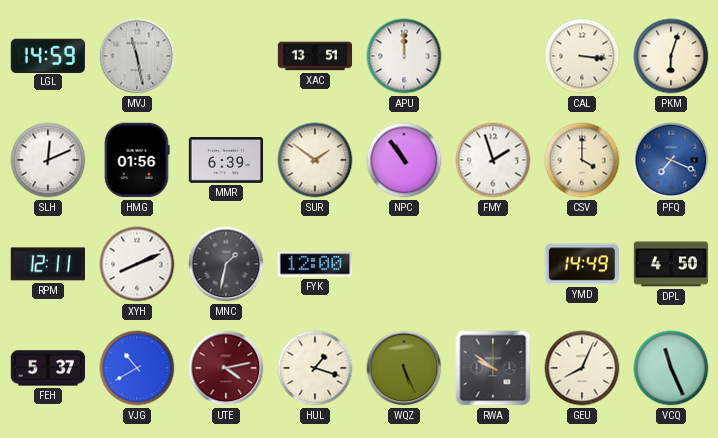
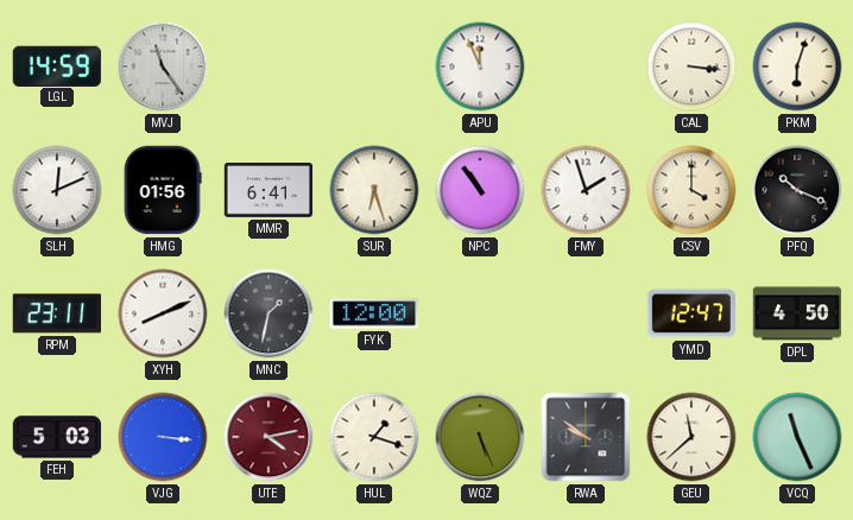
MVJ: 11:28 -> 11:24 (163, 66)
XAC: 13:51 -> none (315, 56)
APU: 12:00 -> 11:56 (480, 66)
MMR: 6:39 -> 6:41 (268, 191)
SUR: 1:51 -> 6:27 (374, 190)
PFQ: 7:19 -> 10:19 (797, 190)
PFQ dial: blue -> black (797, 190)
RPM: 12:11 -> 23:11 (56, 313)
YMD: 14:49 -> 12:47 (690, 313)
FEH: 5:37 -> 5:03 (57, 437)
VJG: 10:40 -> 3:16 (163, 437)
GEU: 8:04 -> 11:38 (691, 437)
